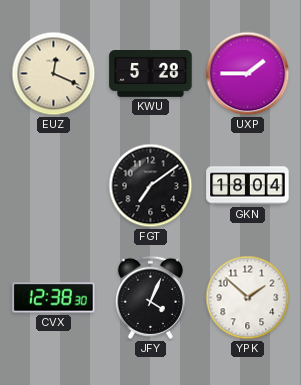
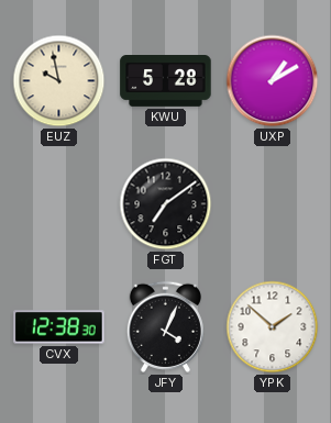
EUZ: 12:19 -> 9:58 (59, 81)
UXP: 1:45 -> 1:10 (273, 81)
GKN: 18:04 -> none (248, 186)
